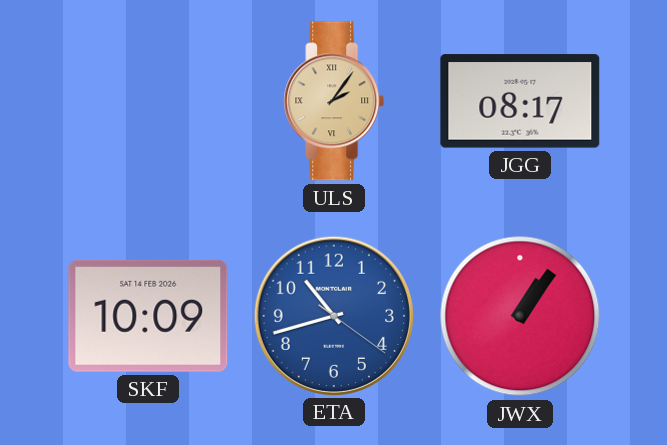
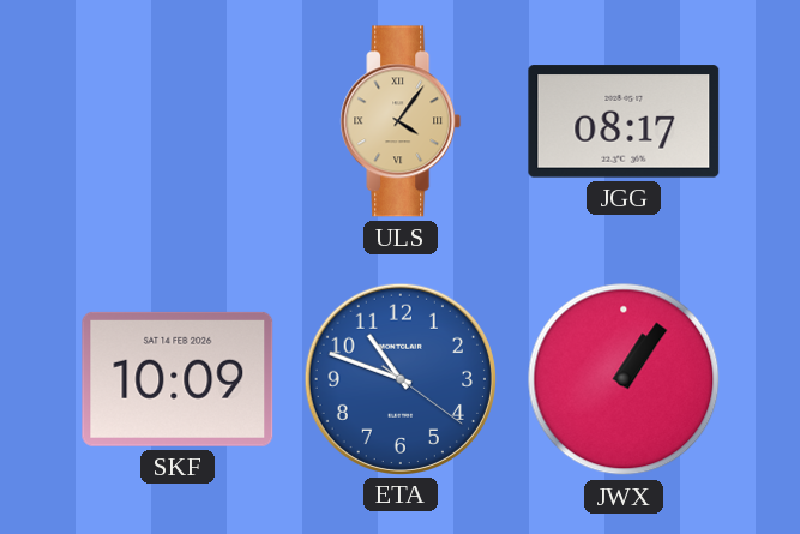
ULS: 2:06 -> 4:06 (401, 121)
ETA: 10:42 -> 10:48 (399, 378)
